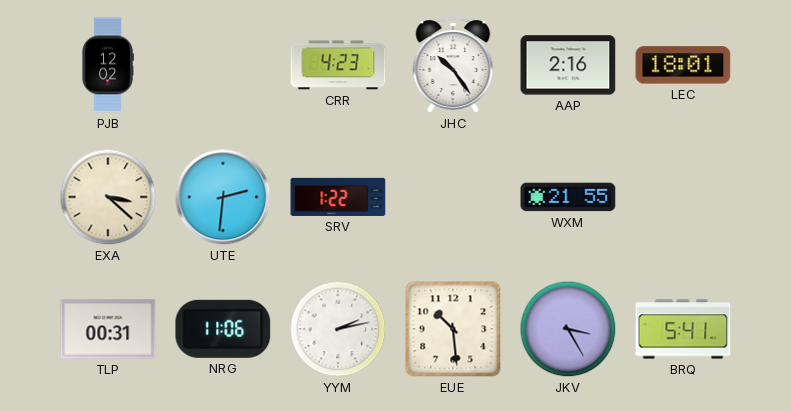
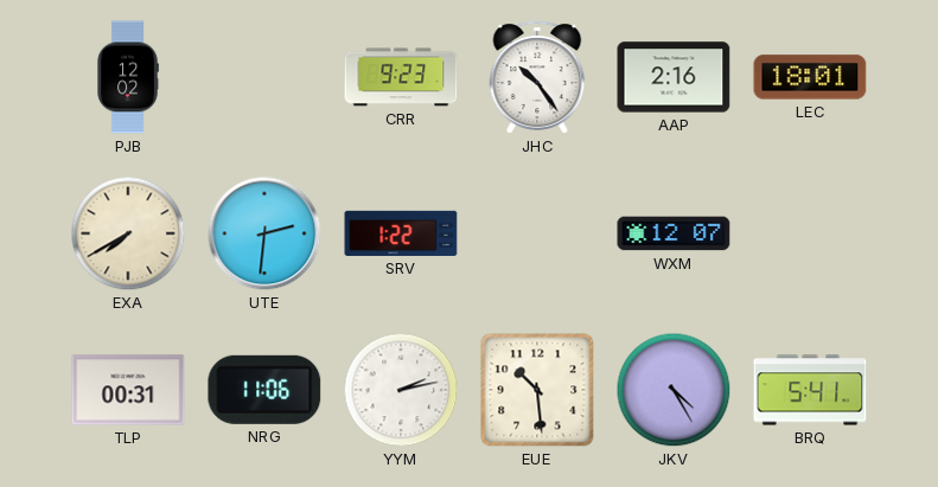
CRR: 4:23 -> 9:23 (401, 77)
EXA: 3:22 -> 7:40 (128, 233)
WXM: 21:55 -> 12:07 (674, 233)
JKV: 3:25 -> 4:25 (674, 390)
